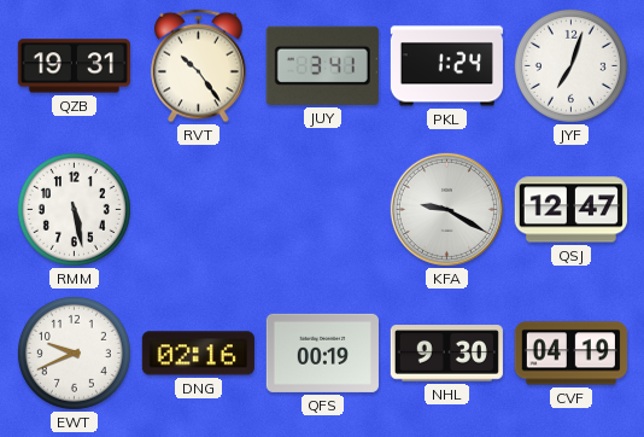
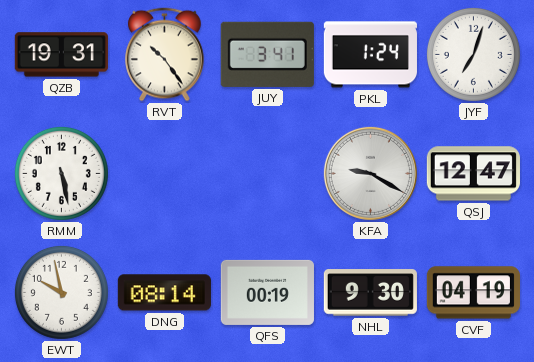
EWT: 9:41 -> 9:58 (61, 292)
DNG: 02:16 -> 08:14 (164, 293)
